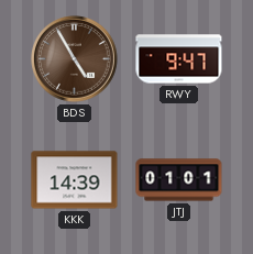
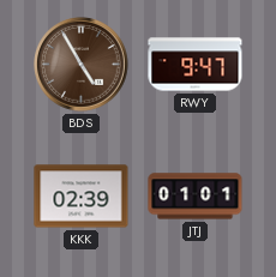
KKK: 14:39 -> 02:39 (82, 197)
